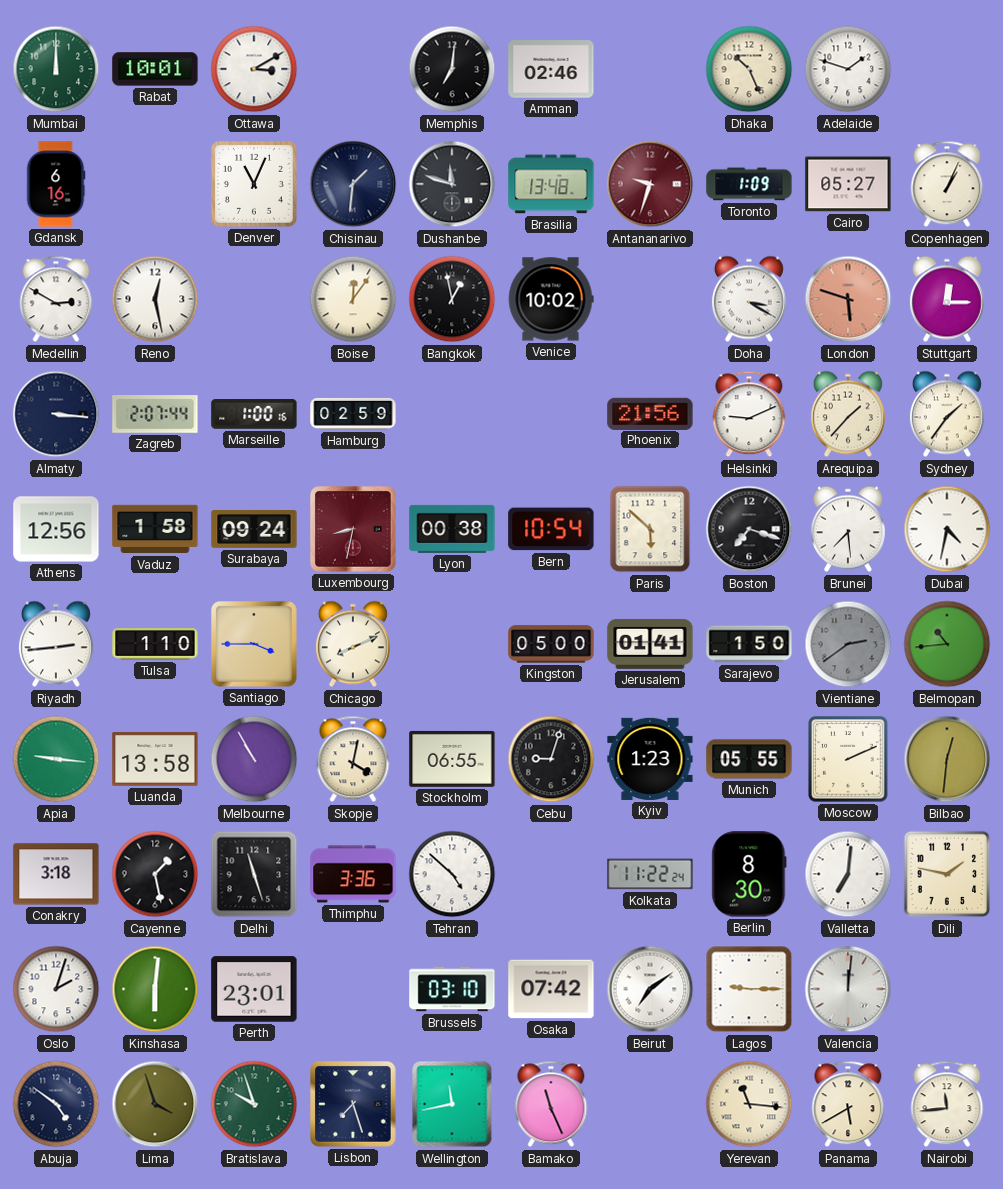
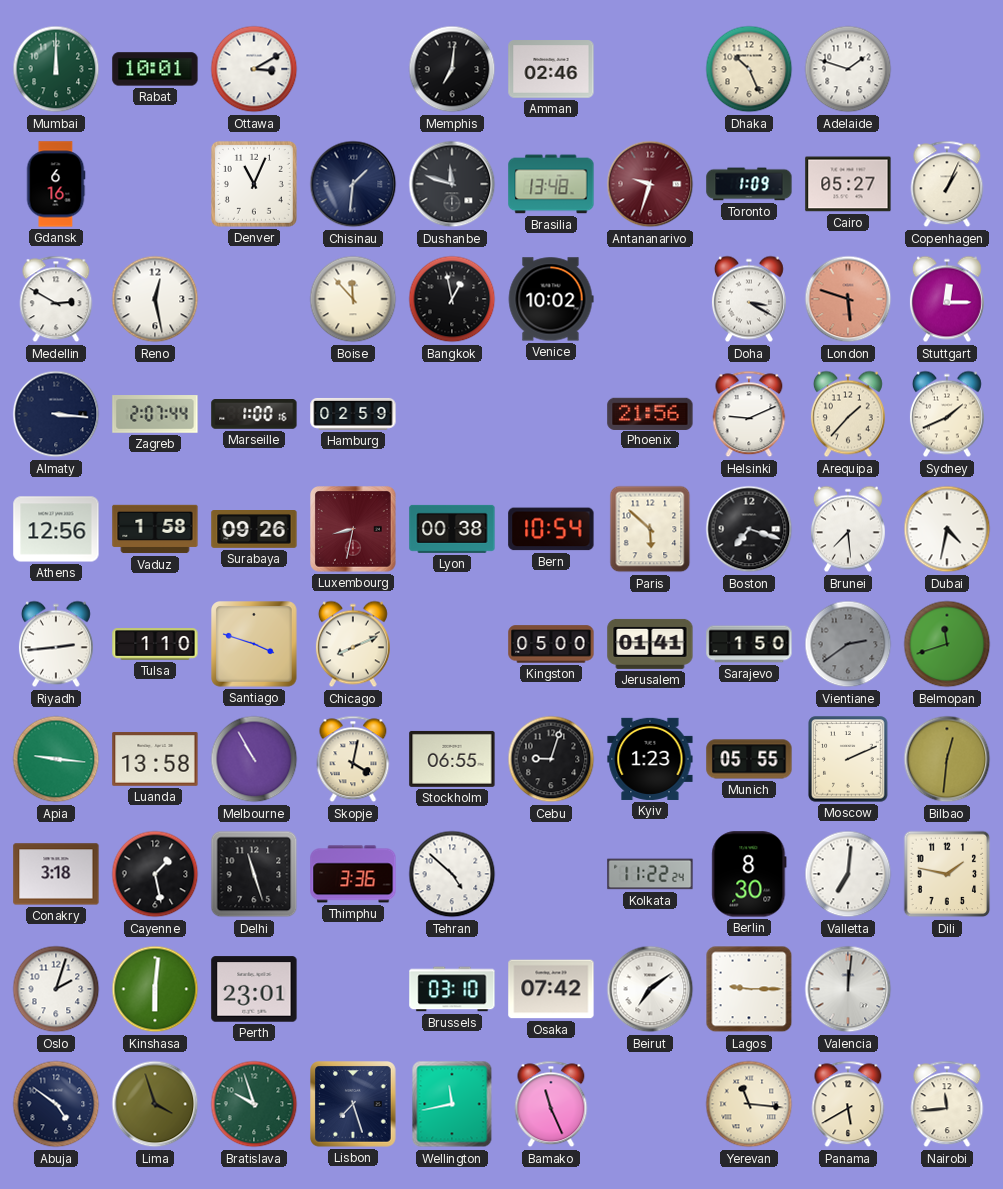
Boise: 12:06 -> 11:53 (353, 299)
Sydney: 1:36 -> 1:41 (947, 414)
Surabaya: 09:24 -> 09:26 (254, 529)
Santiago: 3:45 -> 3:48 (255, 645)
Belmopan: 10:44 -> 11:42 (947, 644)
